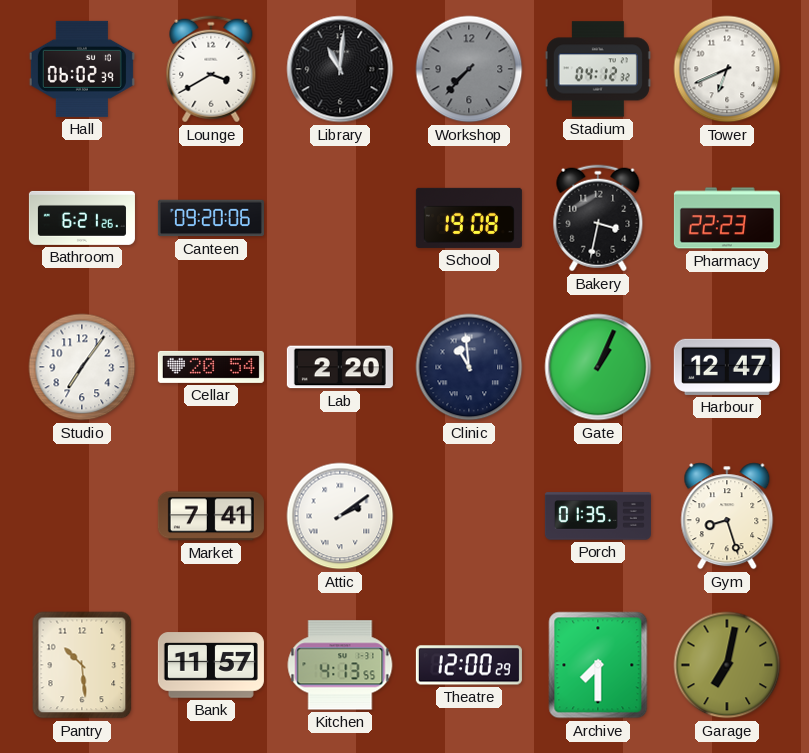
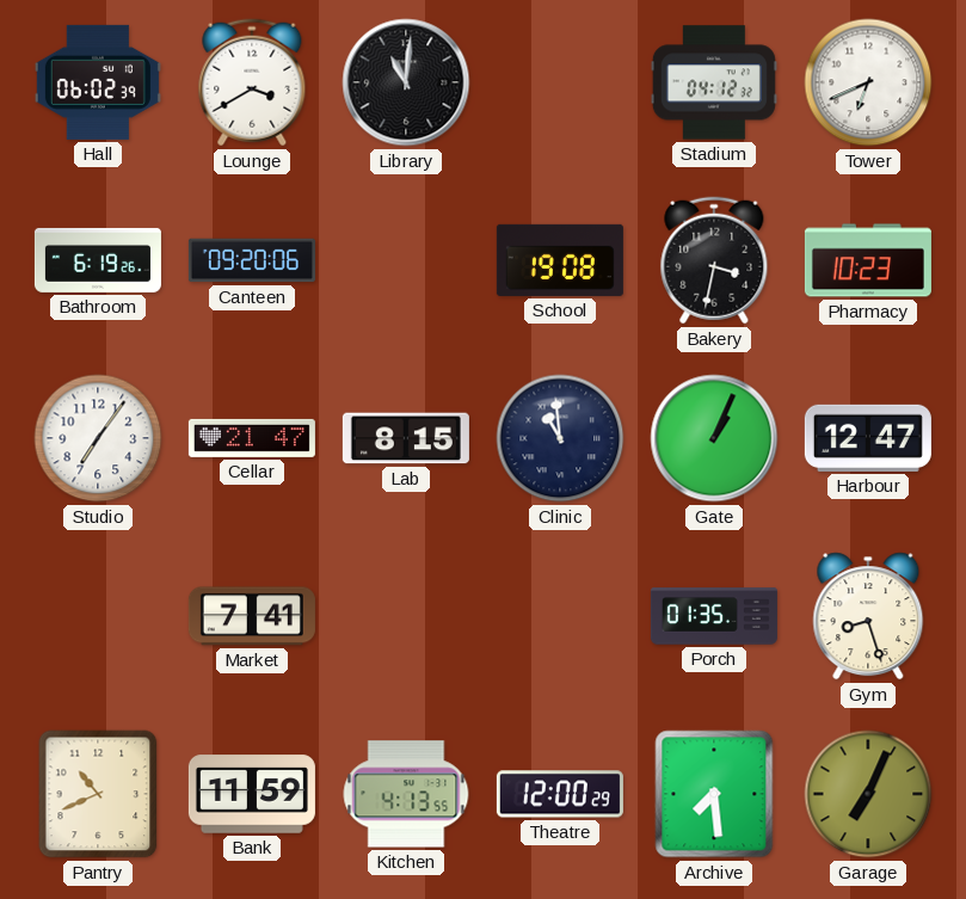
Workshop: 7:37 -> none (469, 69)
Bathroom: 6:21 -> 6:19 (98, 260)
Pharmacy: 22:23 -> 10:23 (868, 260)
Cellar: 20:54 -> 21:47 (252, 438)
Lab: 2:20 -> 8:15 (406, 438)
Attic: 2:09 -> none (340, 516)
Pantry: 10:29 -> 10:41 (98, 794)
Bank: 11:57 -> 11:59 (252, 794)
Archive: 7:30 -> 7:29 (714, 794)
Garage: 7:02 -> 7:04 (868, 794)
